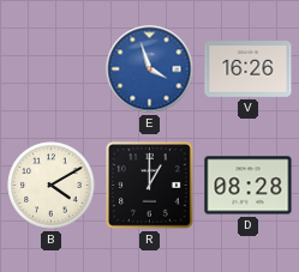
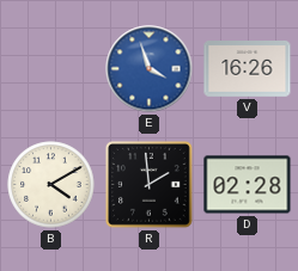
R: 1:00 -> 1:59 (150, 185)
D: 08:28 -> 02:28 (248, 185)
